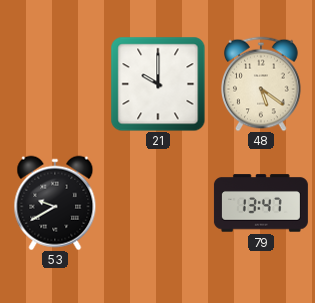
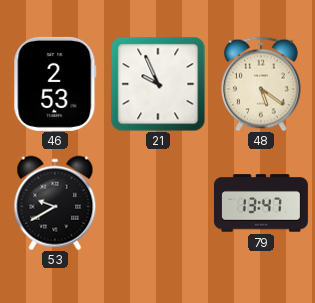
46: none -> 2:53 (55, 84)
21: 10:00 -> 9:56 (158, 84)
